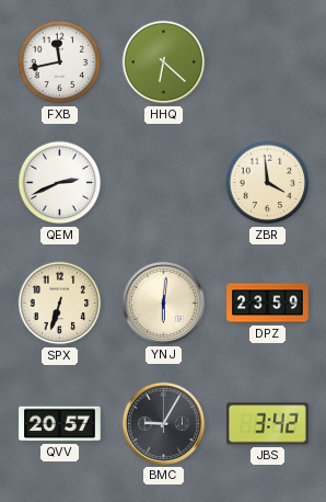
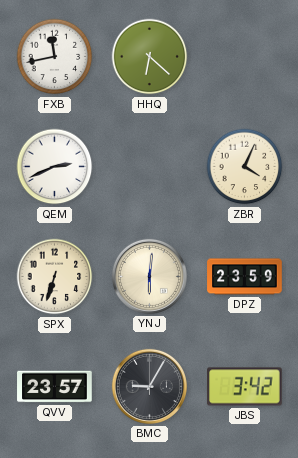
ZBR: 3:59 -> 4:04 (245, 167)
QVV: 20:57 -> 23:57 (55, 387)
